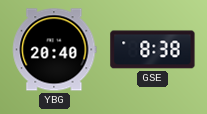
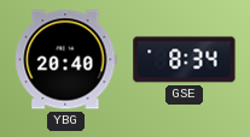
GSE: 8:38 -> 8:34 (185, 60)
